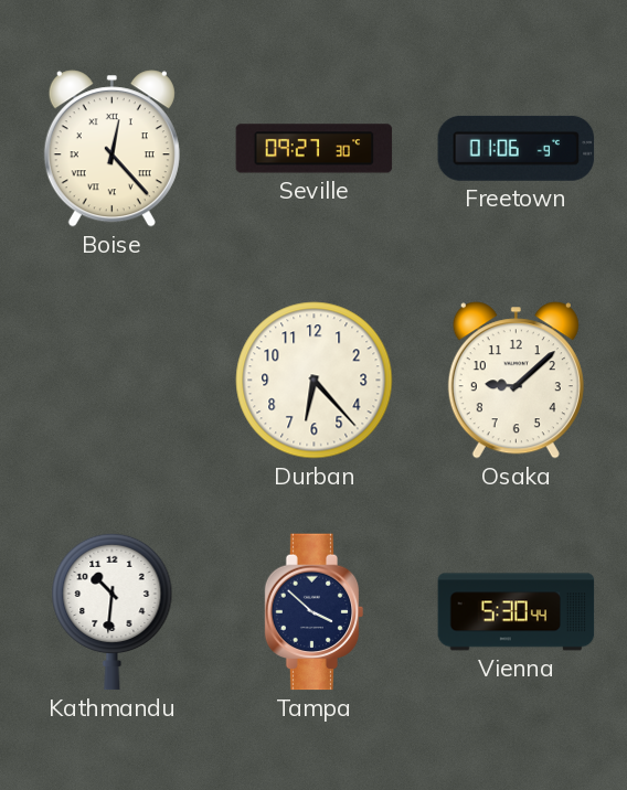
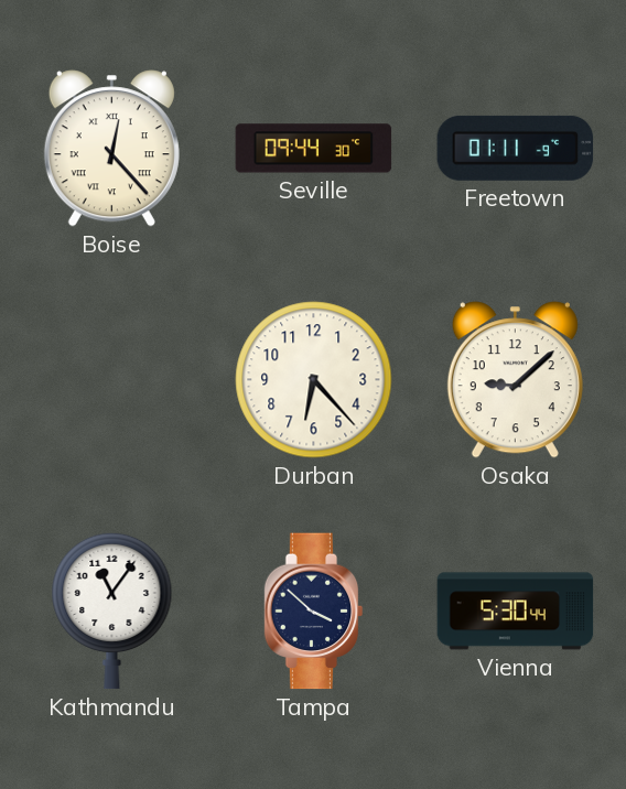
Seville: 09:27 -> 09:44 (314, 149)
Freetown: 01:06 -> 01:11 (516, 148)
Kathmandu: 10:31 -> 11:06 (112, 610)
